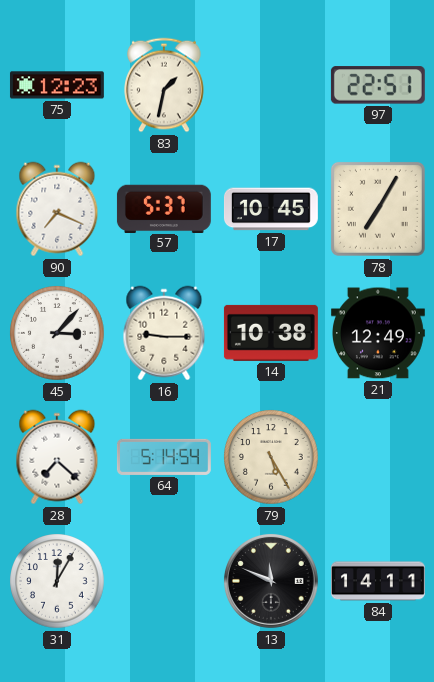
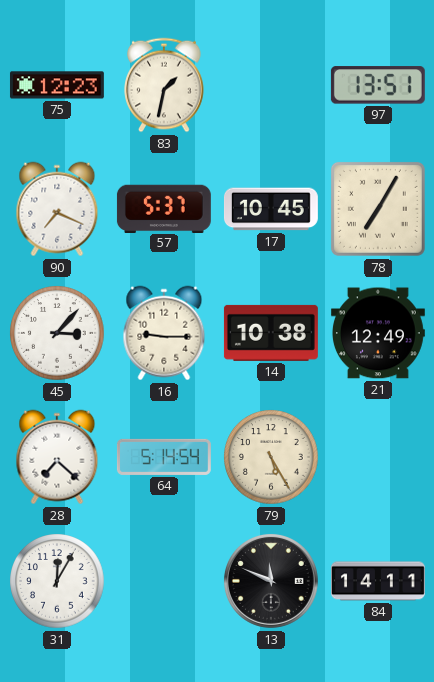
97: 22:51 -> 13:51 (378, 85)
